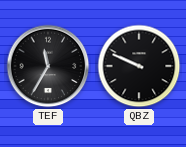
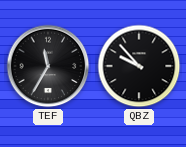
QBZ: 9:49 -> 9:53 (139, 66)
